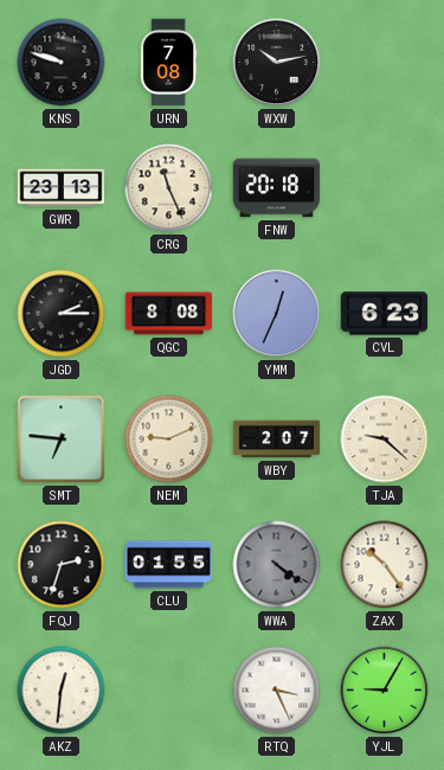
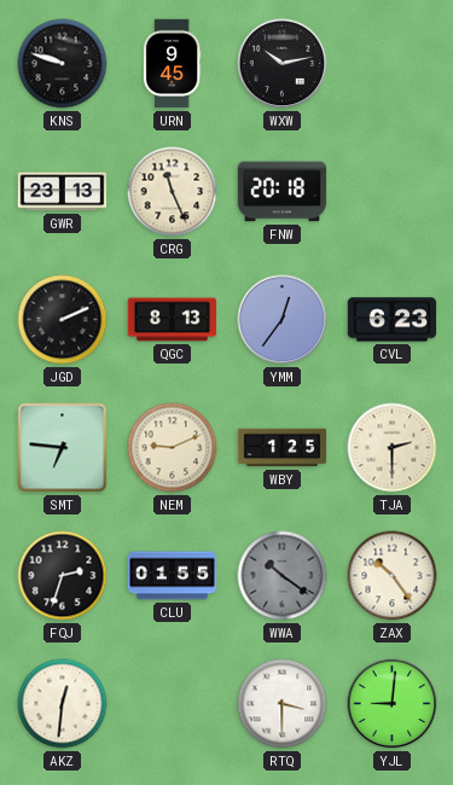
URN: 7:08 -> 9:45 (172, 64)
JGD: 2:15 -> 2:11 (63, 320)
QGC: 8:08 -> 8:13 (173, 320)
YMM: 12:34 -> 12:36 (283, 320)
WBY: 2:07 -> 1:25 (283, 448)
TJA: 9:22 -> 2:30 (393, 448)
WWA: 4:21 -> 10:21 (283, 576)
RTQ: 3:26 -> 3:30 (283, 704)
YJL: 9:05 -> 9:01 (393, 704)
